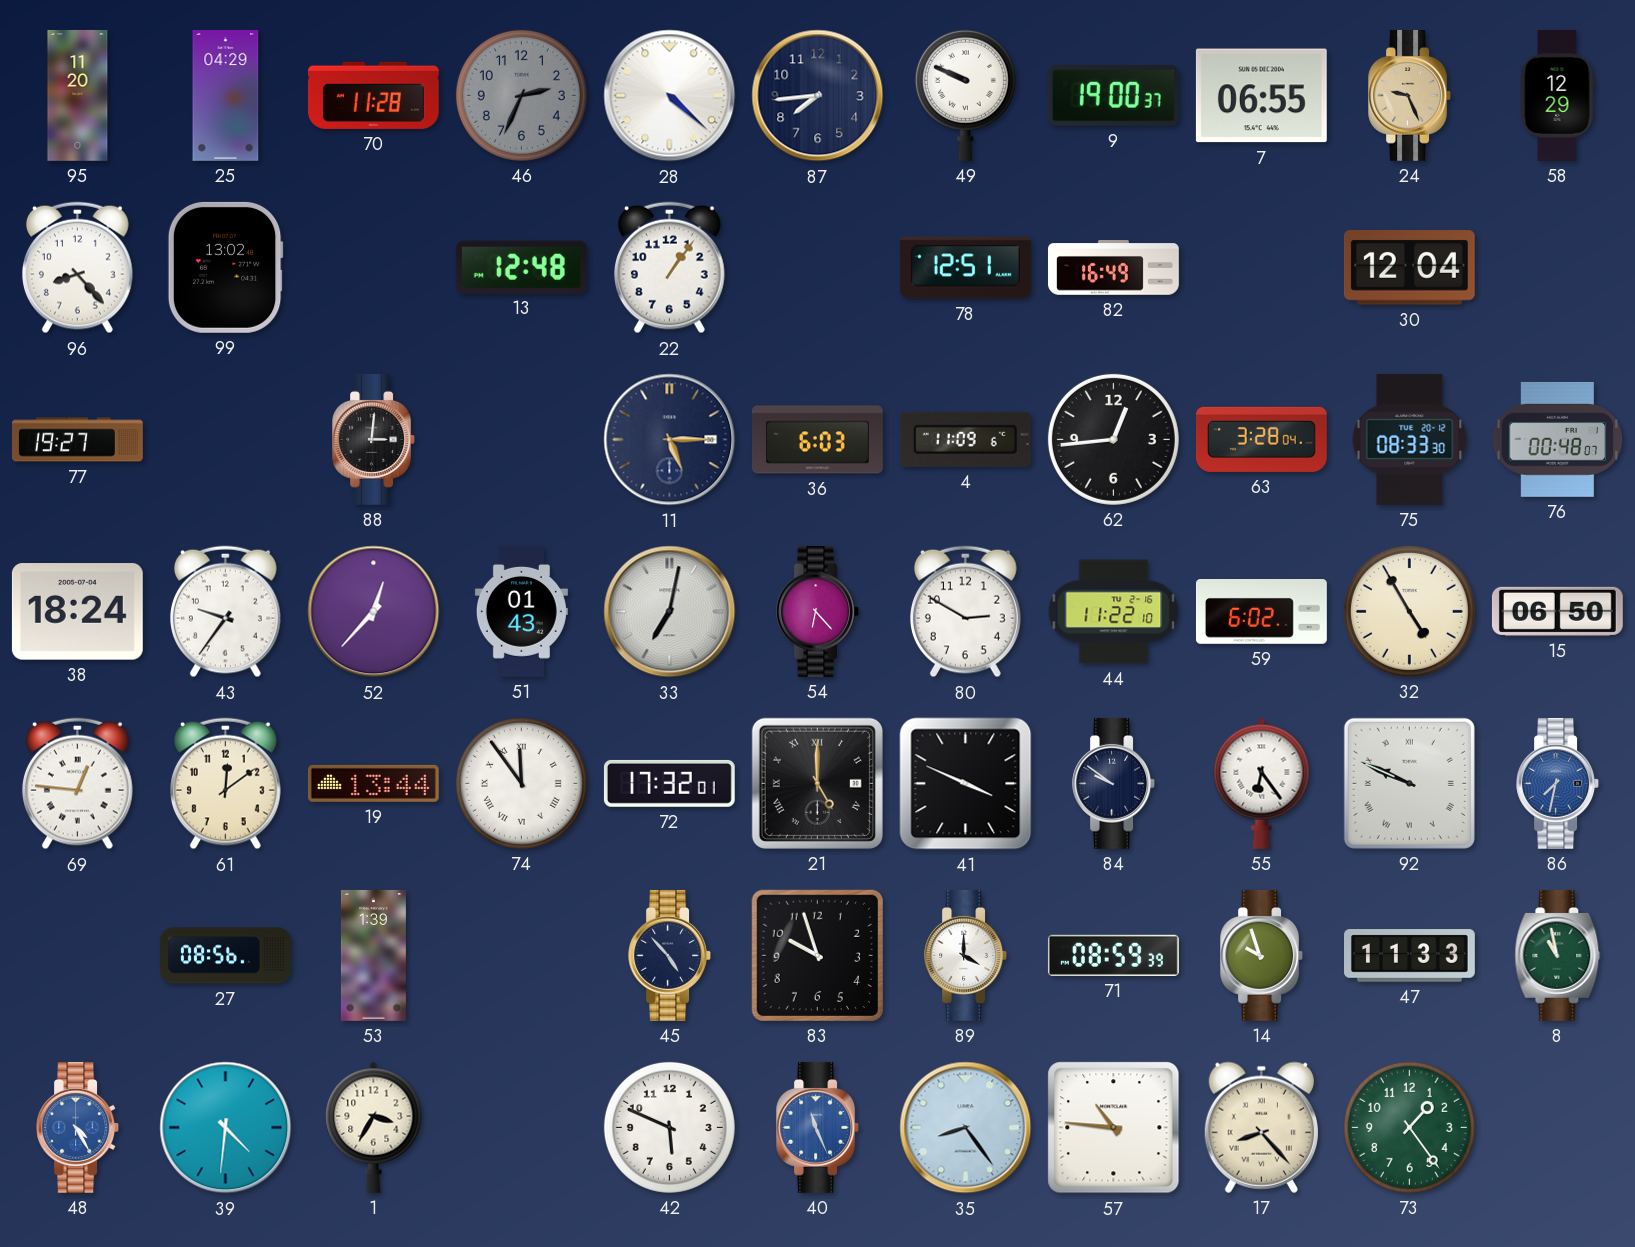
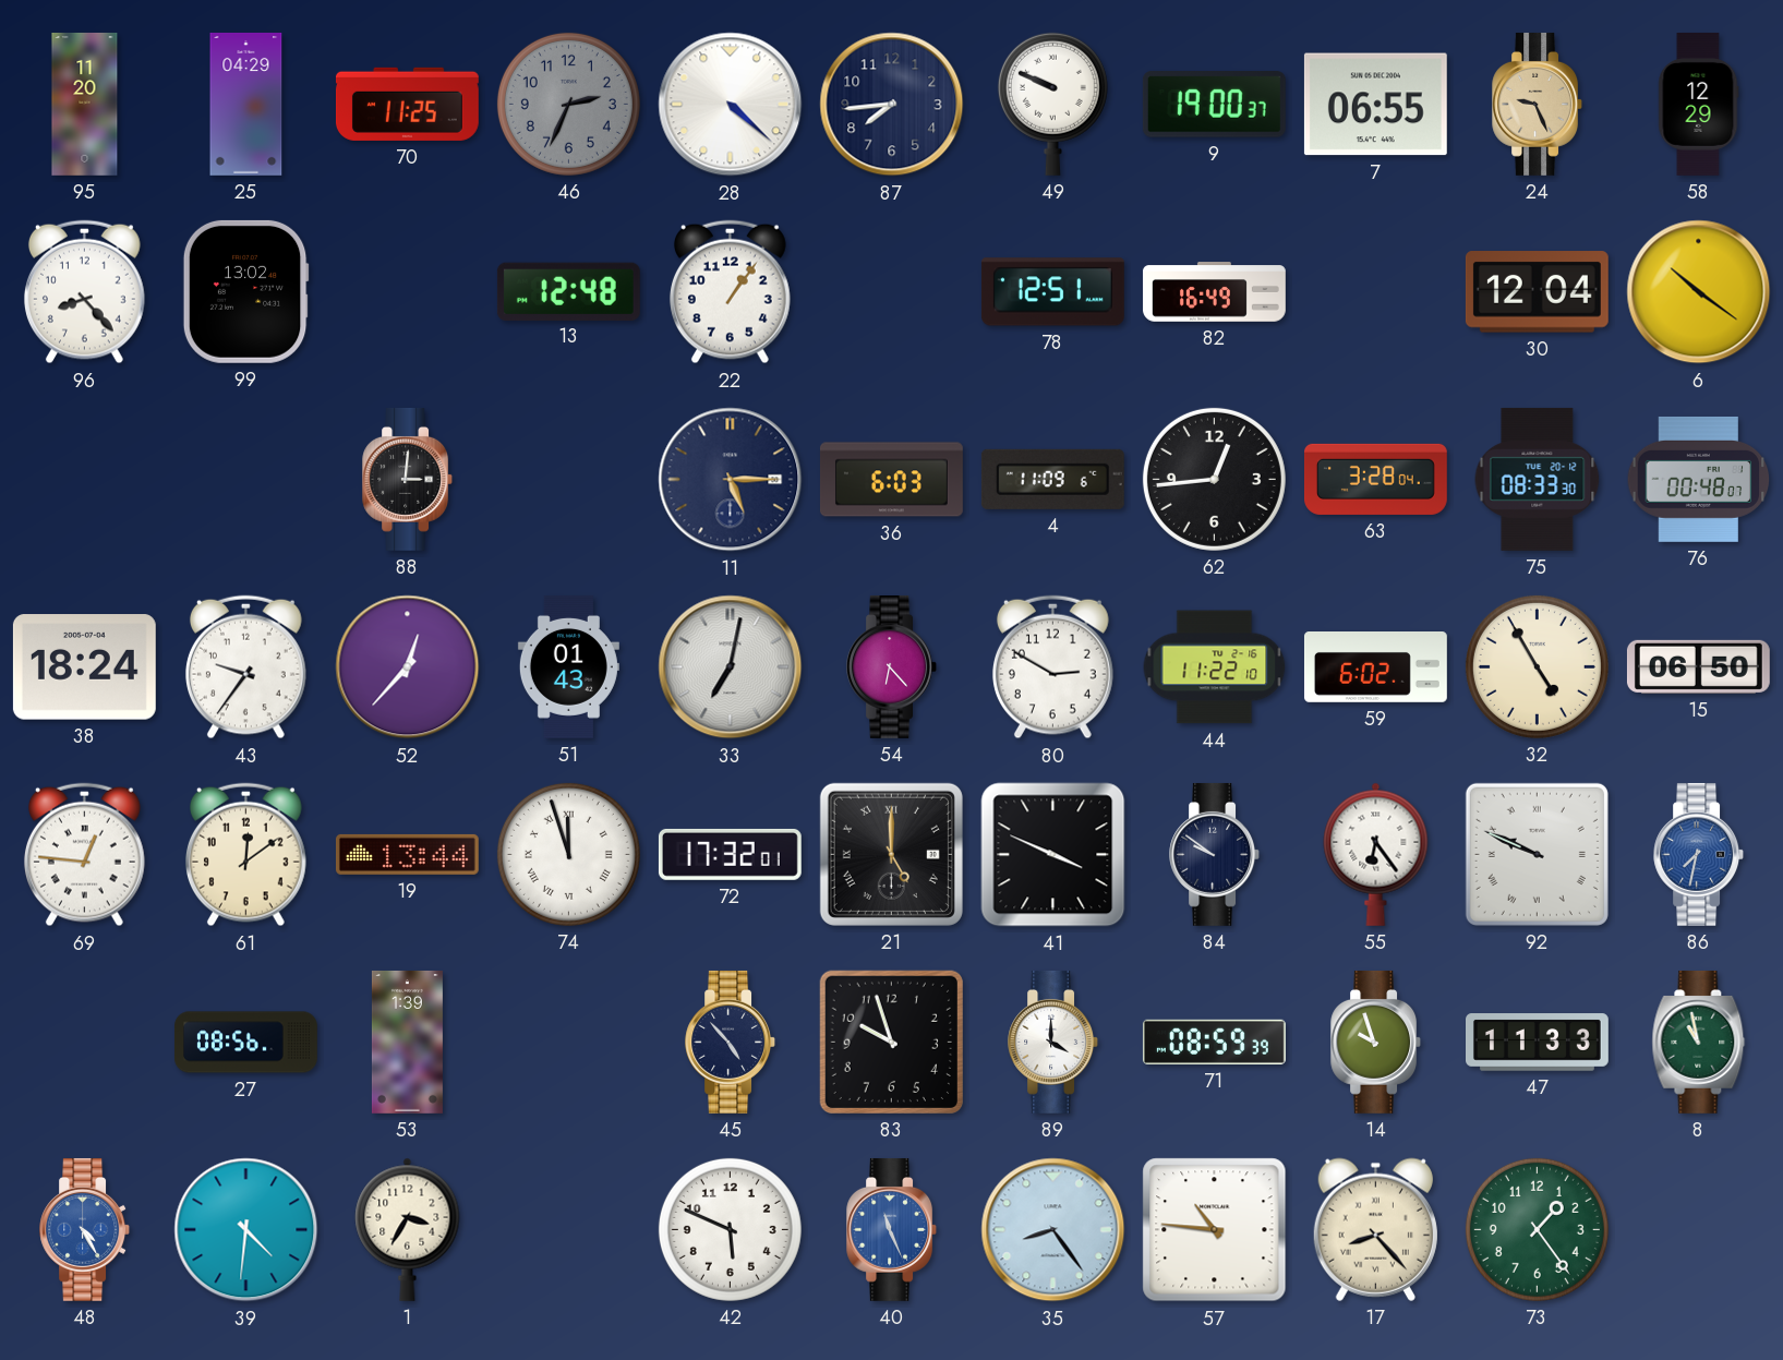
70: 11:28 -> 11:25 (407, 104)
6: none -> 10:21 (1699, 292)
77: 19:27 -> none (77, 440)
74: 11:54 -> 11:57 (568, 854)
